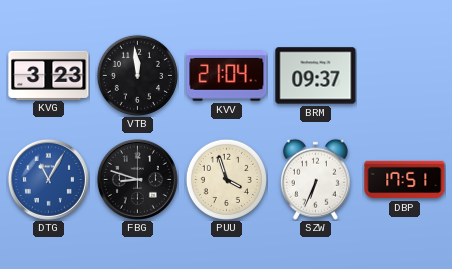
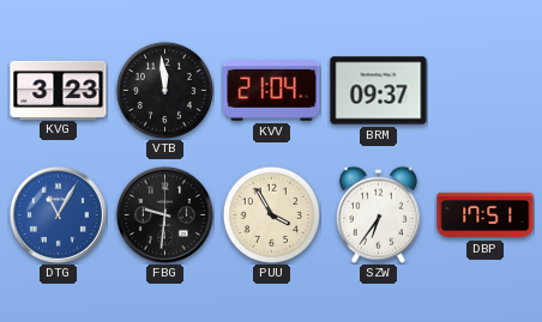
FBG: 8:48 -> 9:31 (164, 214)
PUU: 3:57 -> 3:55 (271, 214)
SZW: 6:34 -> 6:36 (378, 214)
